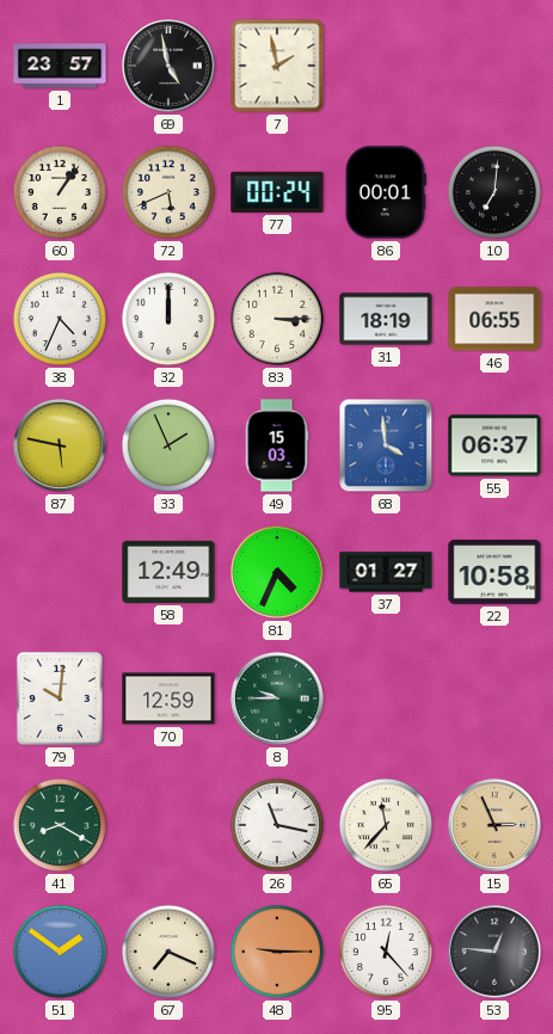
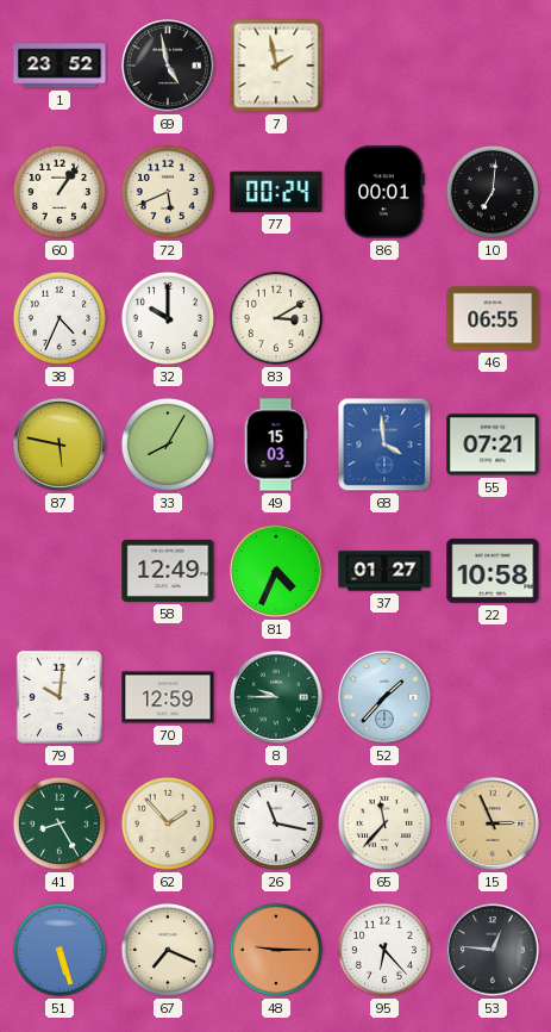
1: 23:57 -> 23:52 (60, 66)
32: 12:00 -> 10:00 (168, 318)
83: 3:15 -> 3:10 (276, 318)
31: 18:19 -> none (386, 319)
33: 1:56 -> 8:05 (168, 444)
55: 06:37 -> 07:21 (493, 444)
52: none -> 1:37 (386, 698)
41: 8:20 -> 8:25 (60, 823)
62: none -> 1:53 (168, 823)
51: 1:51 -> 5:27 (60, 950)
95: 12:23 -> 6:23 (384, 950)
